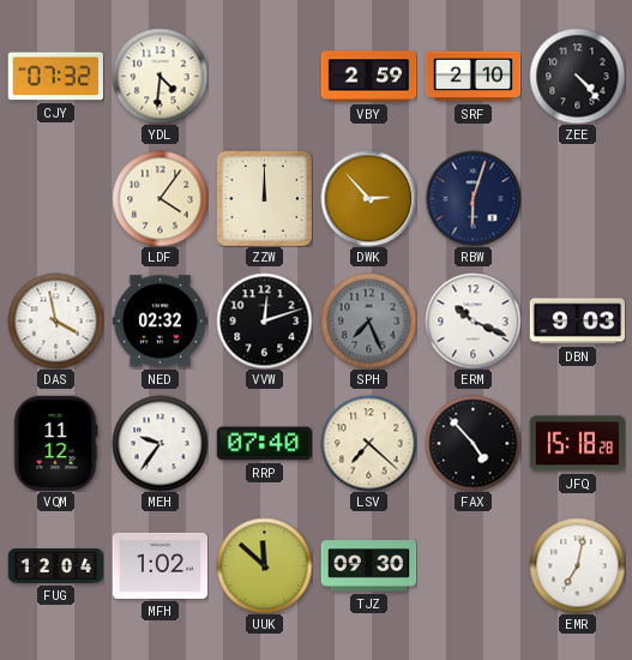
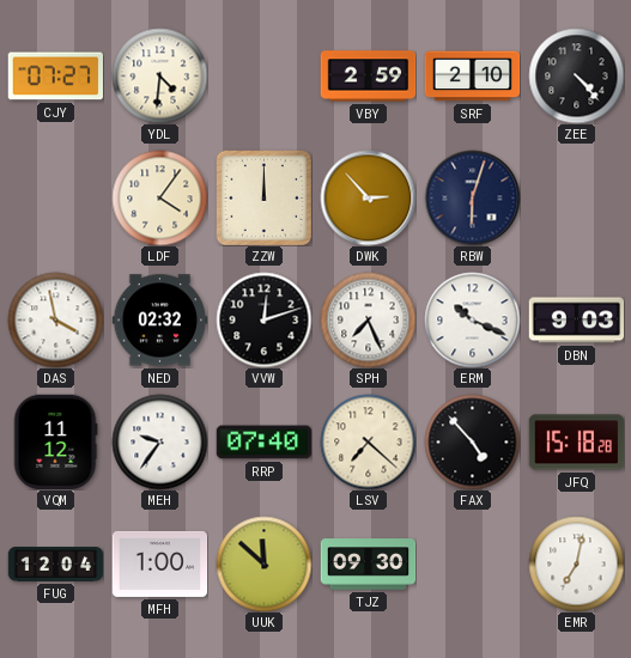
CJY: 07:32 -> 07:27 (55, 77)
SPH dial: grey -> white (368, 319)
MFH: 1:02 -> 1:00 (159, 563)
